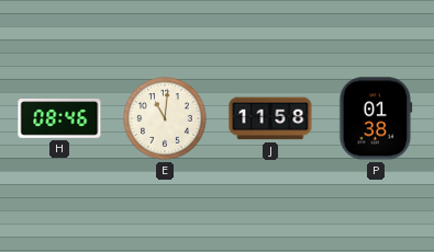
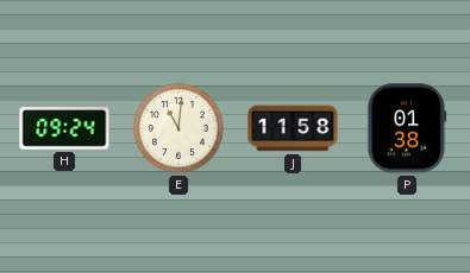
H: 08:46 -> 09:24 (64, 128)
